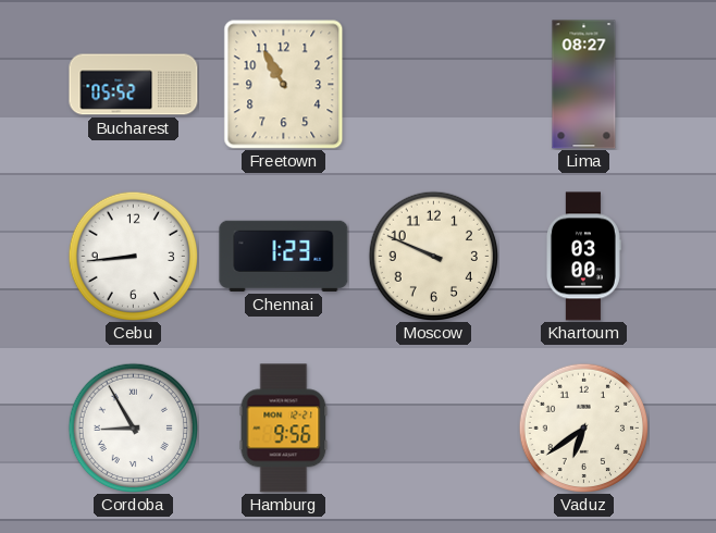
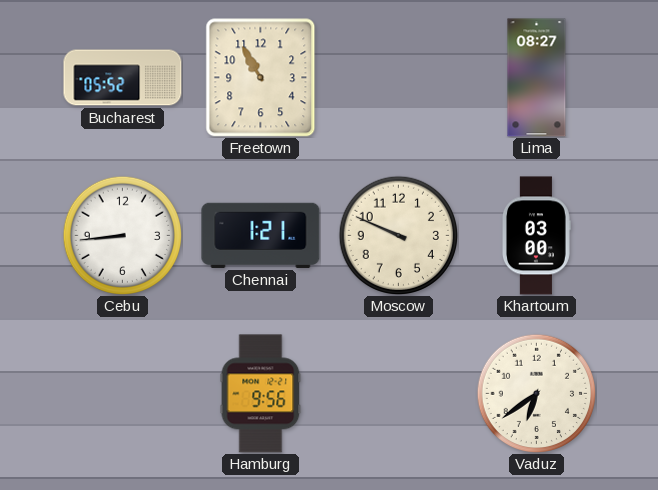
Chennai: 1:23 -> 1:21 (261, 235)
Cordoba: 8:55 -> none (133, 427)
